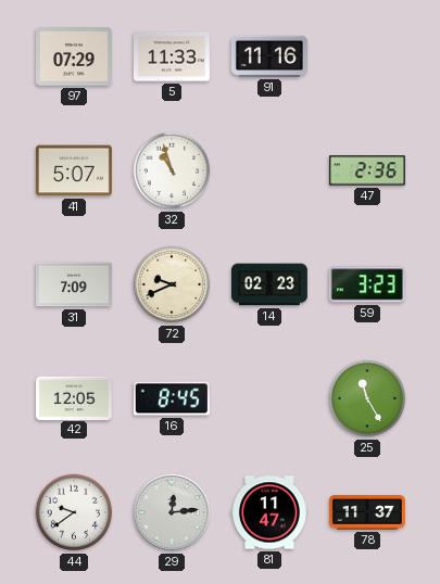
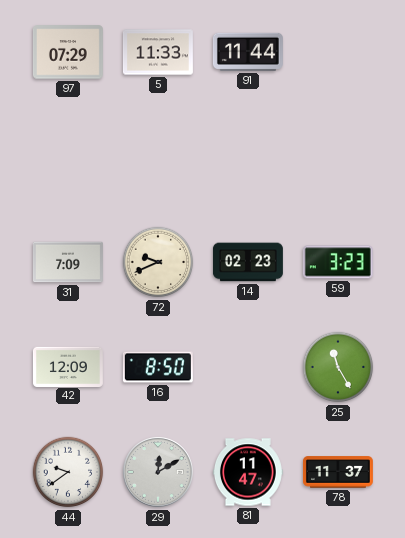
91: 11:16 -> 11:44 (248, 52)
41: 5:07 -> none (74, 170)
32: 10:57 -> none (172, 170)
47: 2:36 -> none (367, 170)
42: 12:05 -> 12:09 (68, 366)
16: 8:45 -> 8:50 (158, 367)
29: 12:14 -> 12:10 (159, 473)
